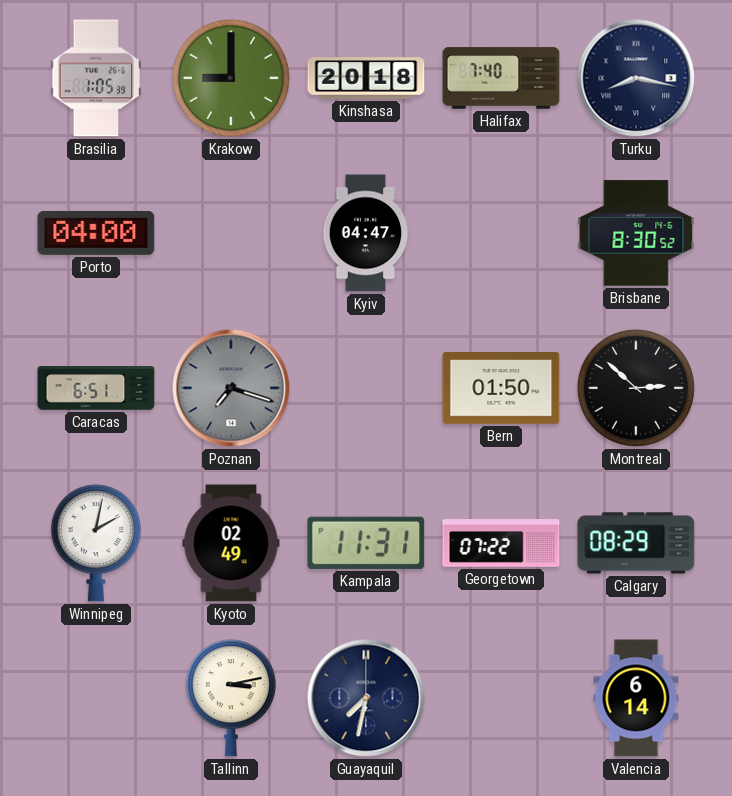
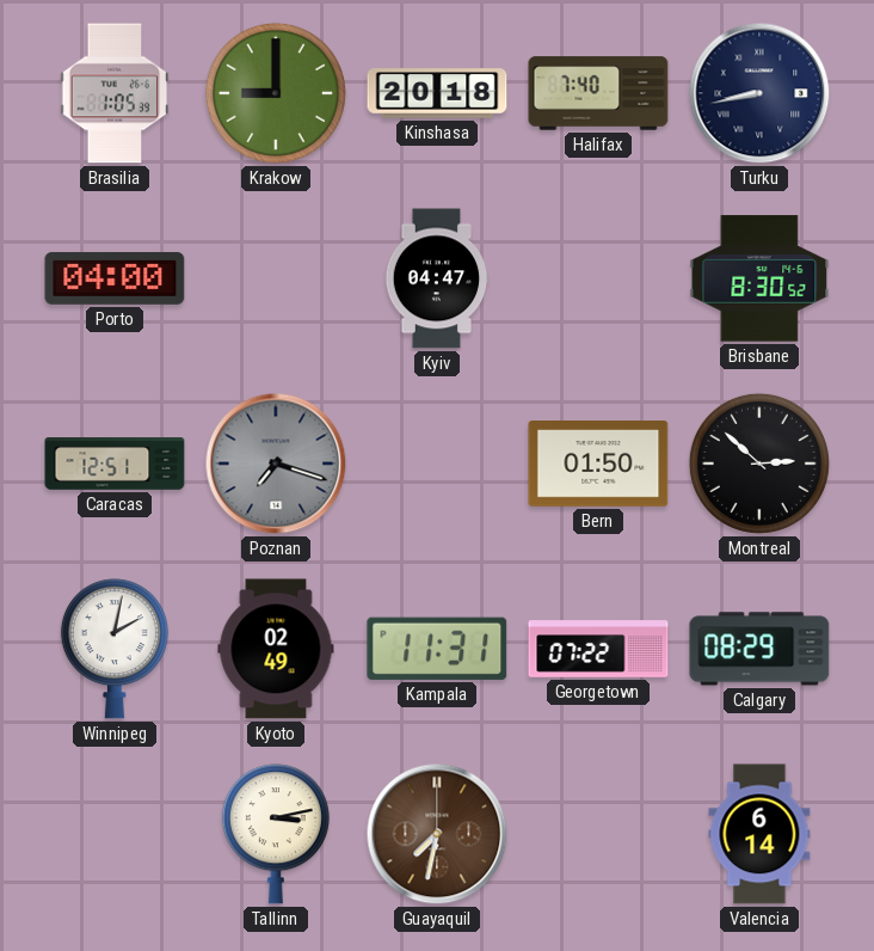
Turku: 8:17 -> 8:43 (759, 93)
Caracas: 6:51 -> 12:51 (115, 464)
Guayaquil dial: navy -> brown (437, 834)
